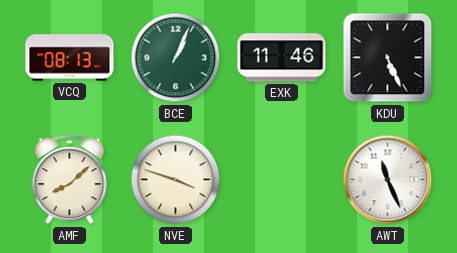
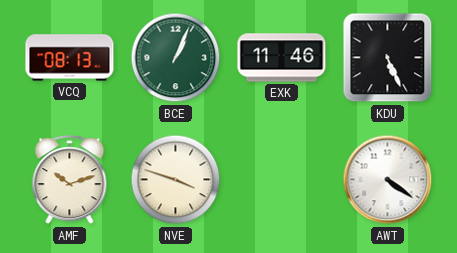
AMF: 8:08 -> 10:12 (70, 180)
AWT: 11:26 -> 4:21 (388, 180)
